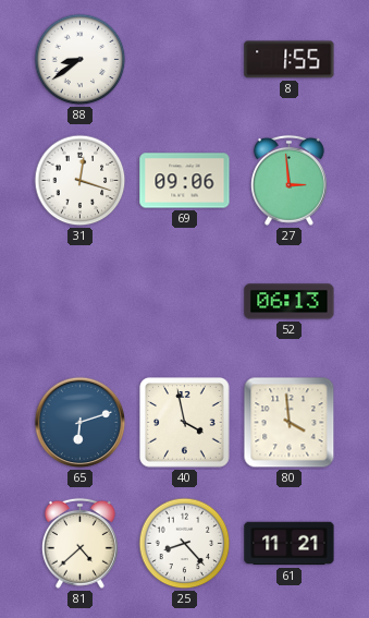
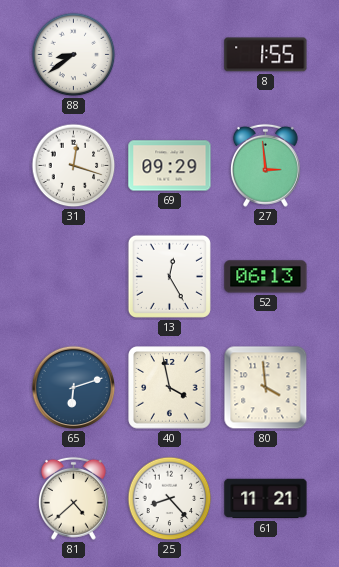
69: 09:06 -> 09:29 (170, 166)
13: none -> 12:25 (169, 276)
